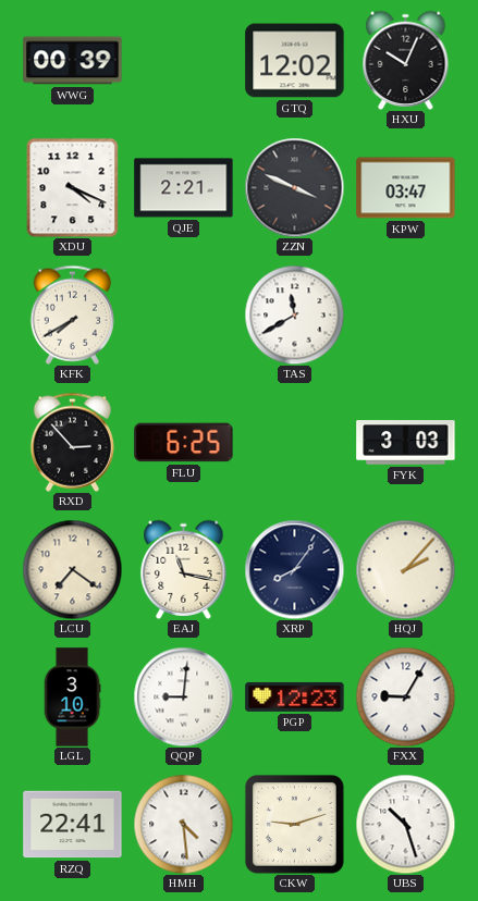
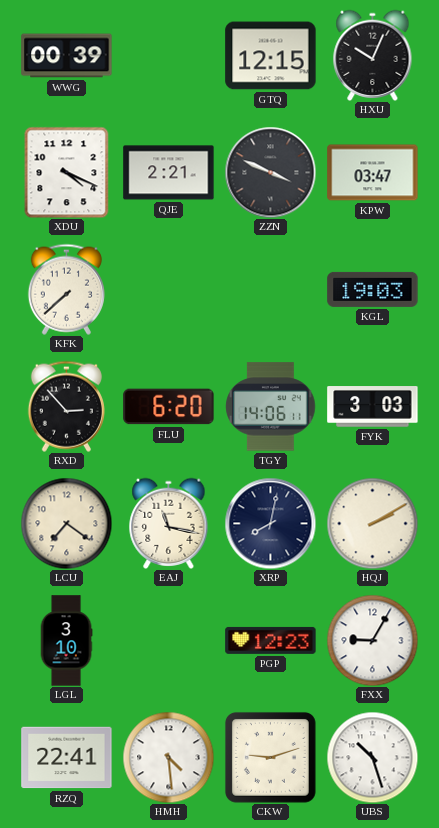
GTQ: 12:02 -> 12:15 (271, 56)
KFK: 7:40 -> 7:38 (66, 289)
TAS: 11:40 -> none (294, 314)
KGL: none -> 19:03 (373, 289)
FLU: 6:25 -> 6:20 (169, 407)
TGY: none -> 14:06 (271, 407)
XRP: 8:06 -> 8:02 (270, 523)
HQJ: 2:07 -> 2:10 (372, 523)
QQP: 9:01 -> none (183, 696)
